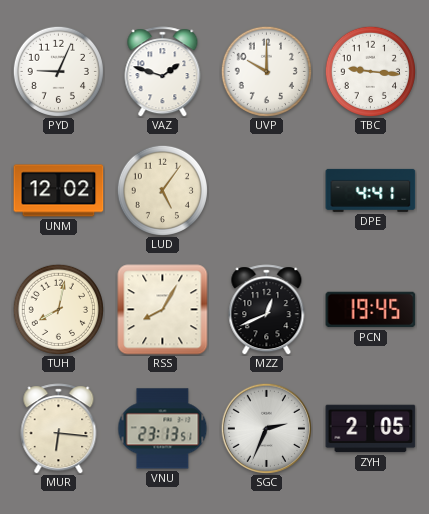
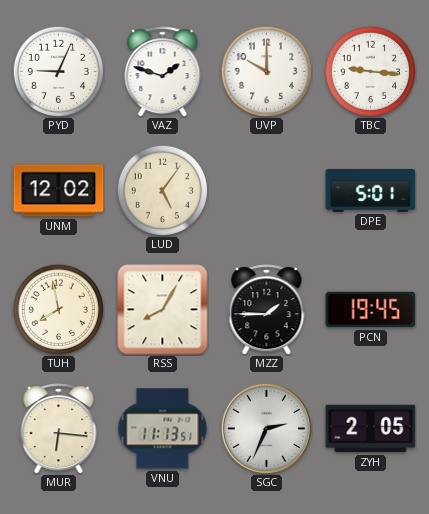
DPE: 4:41 -> 5:01 (371, 190)
TUH: 8:02 -> 7:58 (58, 309)
MZZ: 12:41 -> 1:45 (267, 310)
VNU: 23:13 -> 11:13 (163, 429)
